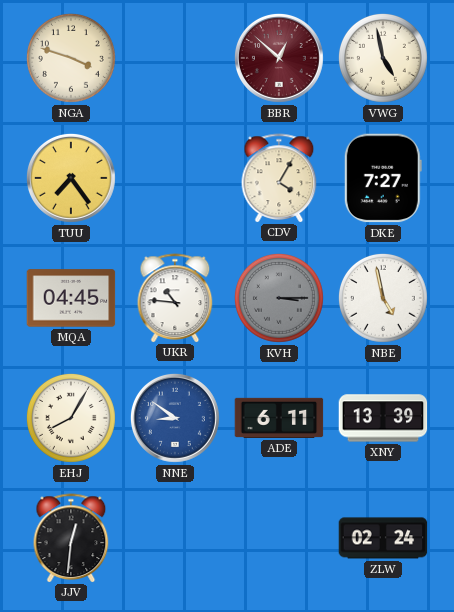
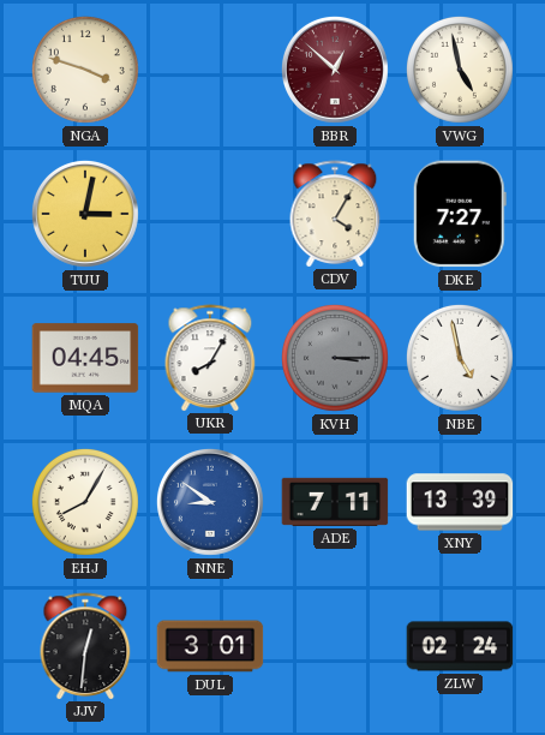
TUU: 7:24 -> 3:02 (85, 214)
UKR: 10:46 -> 8:05 (210, 358)
ADE: 6:11 -> 7:11 (335, 502)
DUL: none -> 3:01 (210, 646)
